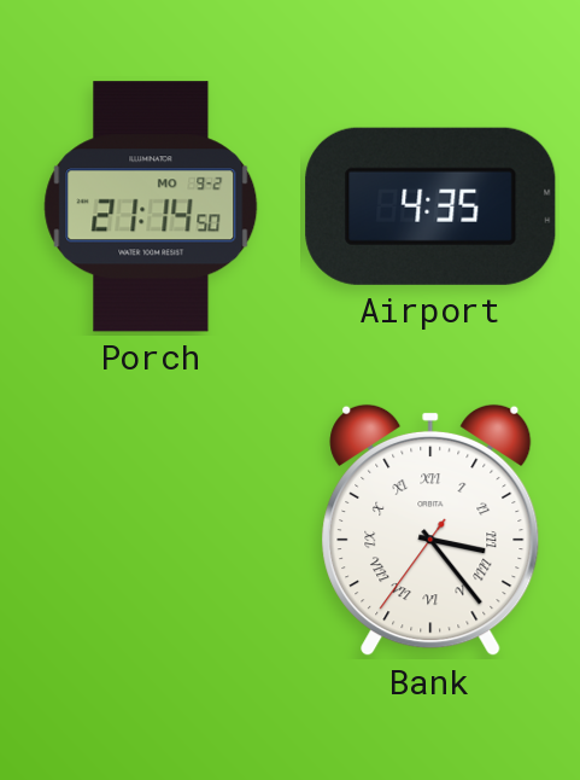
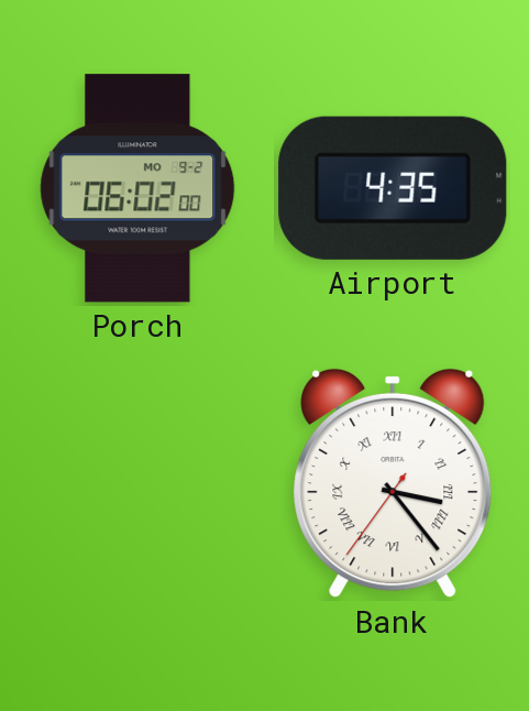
Porch: 21:14 -> 06:02 (137, 188)
